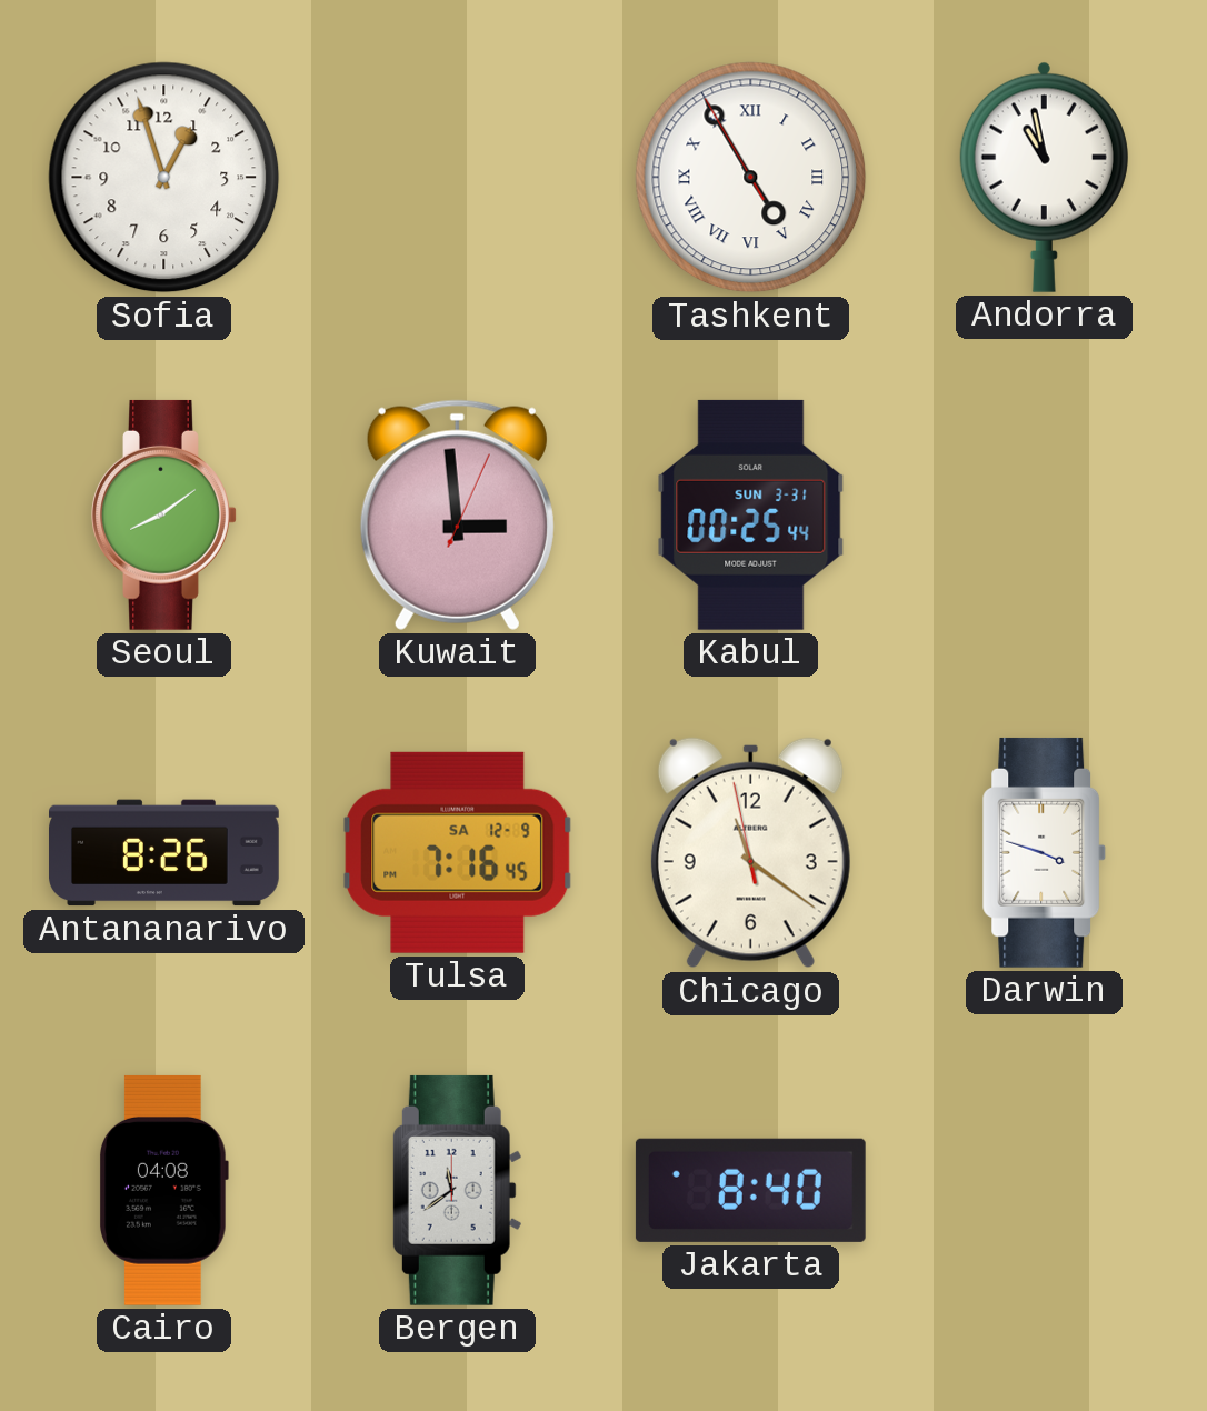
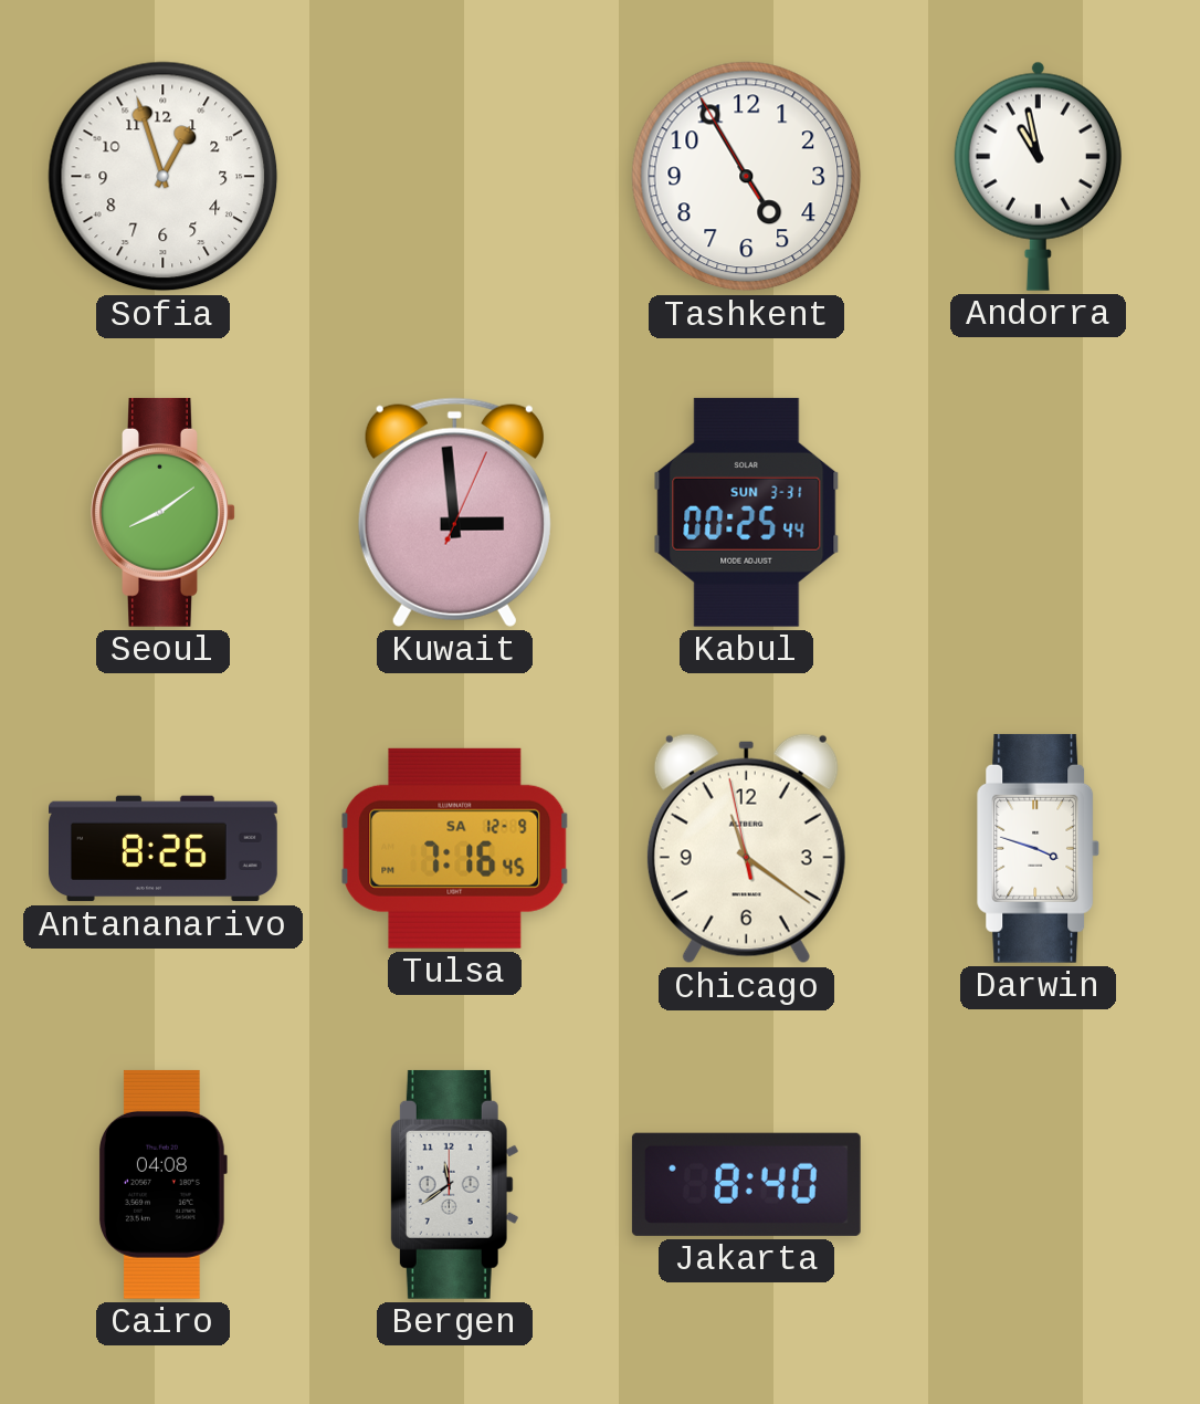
Tashkent numerals: Roman -> Arabic (747, 177)
